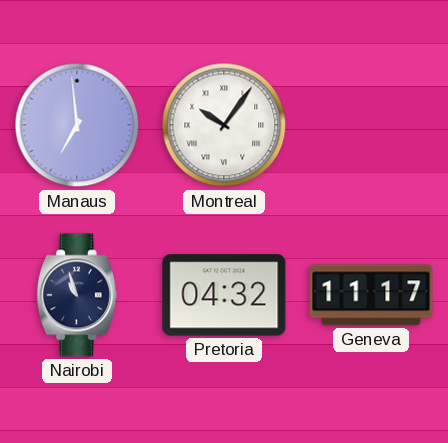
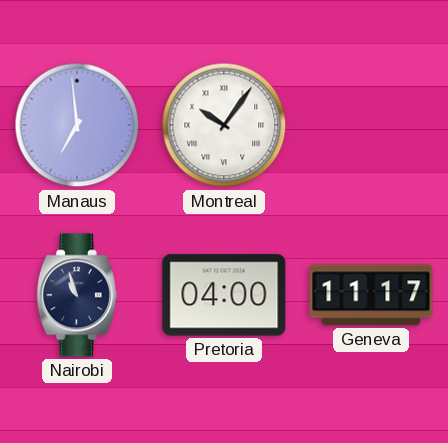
Pretoria: 04:32 -> 04:00 (224, 295)
